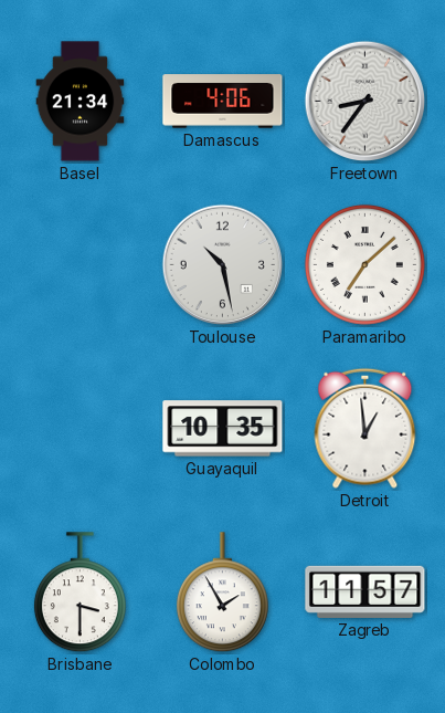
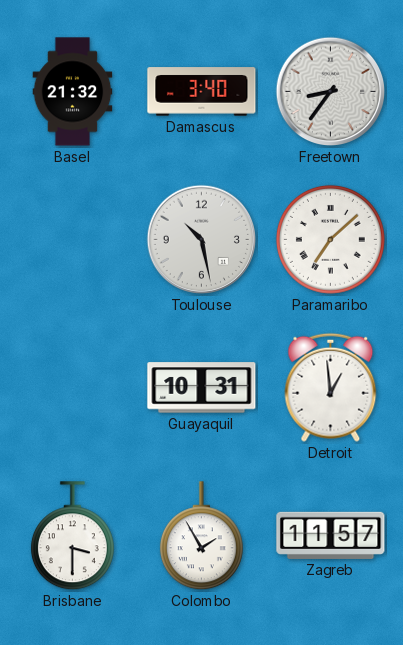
Basel: 21:34 -> 21:32 (73, 92)
Damascus: 4:06 -> 3:40 (202, 92)
Guayaquil: 10:35 -> 10:31 (202, 388)
